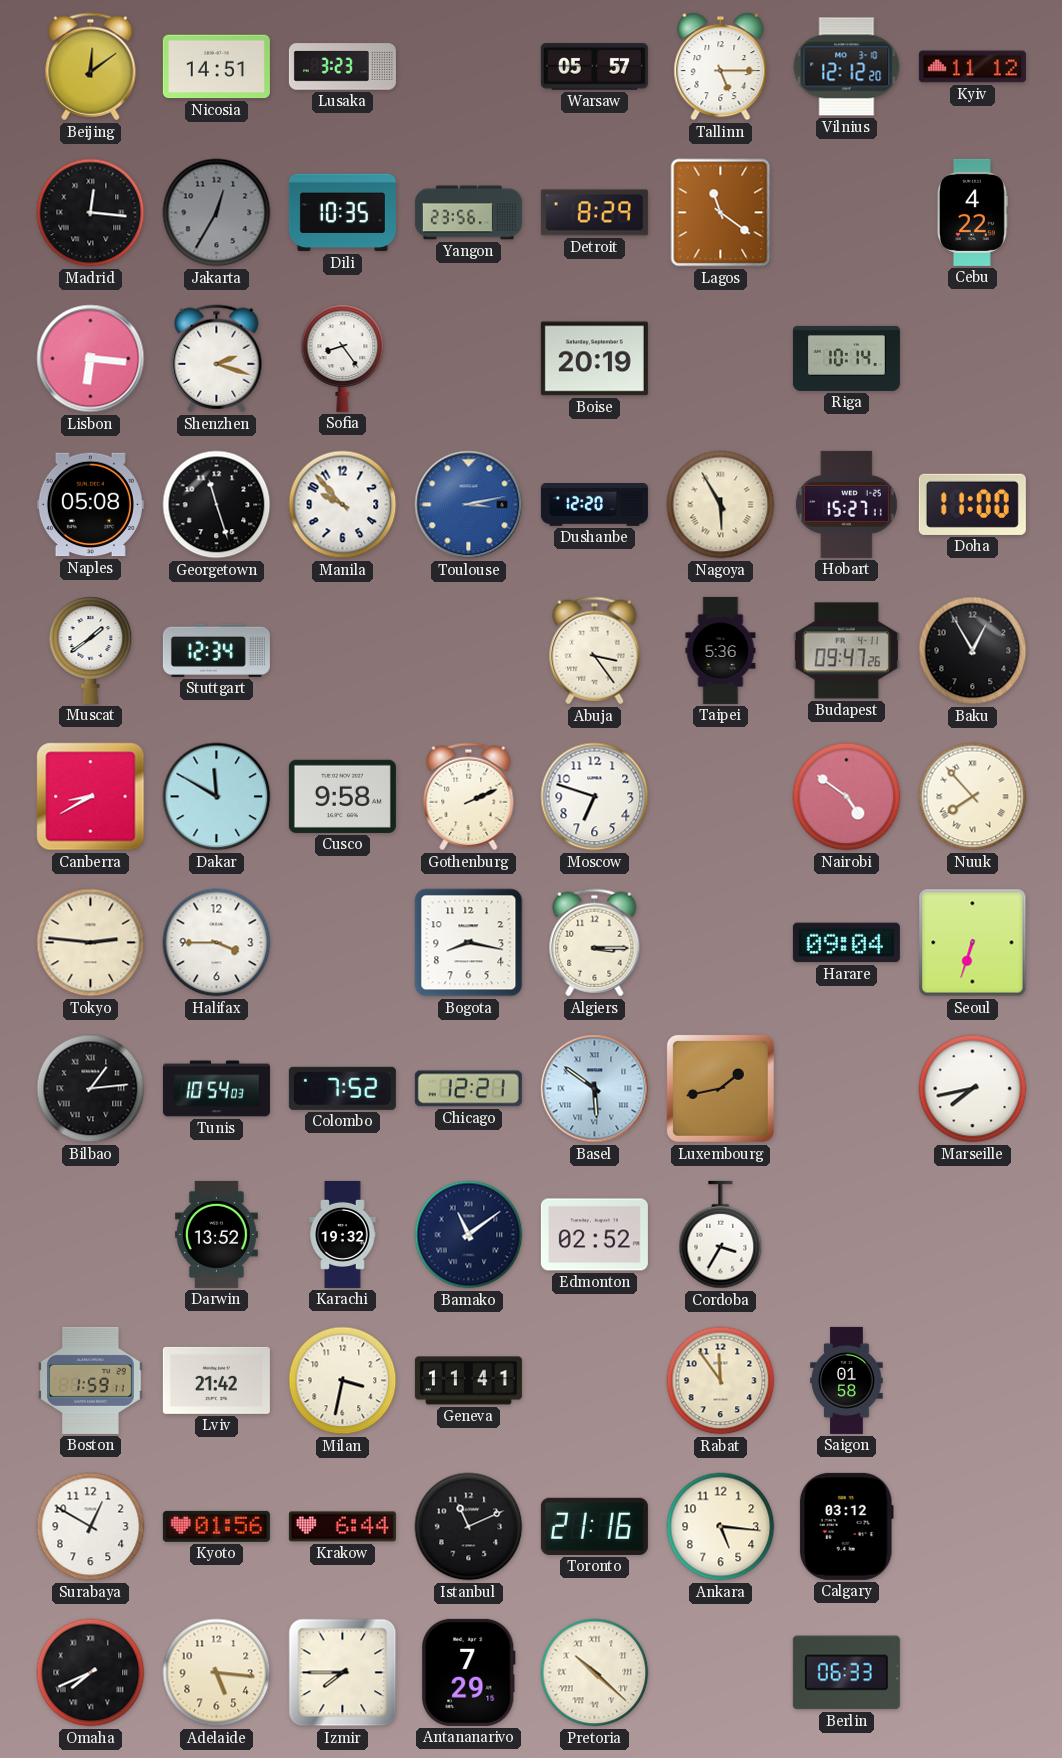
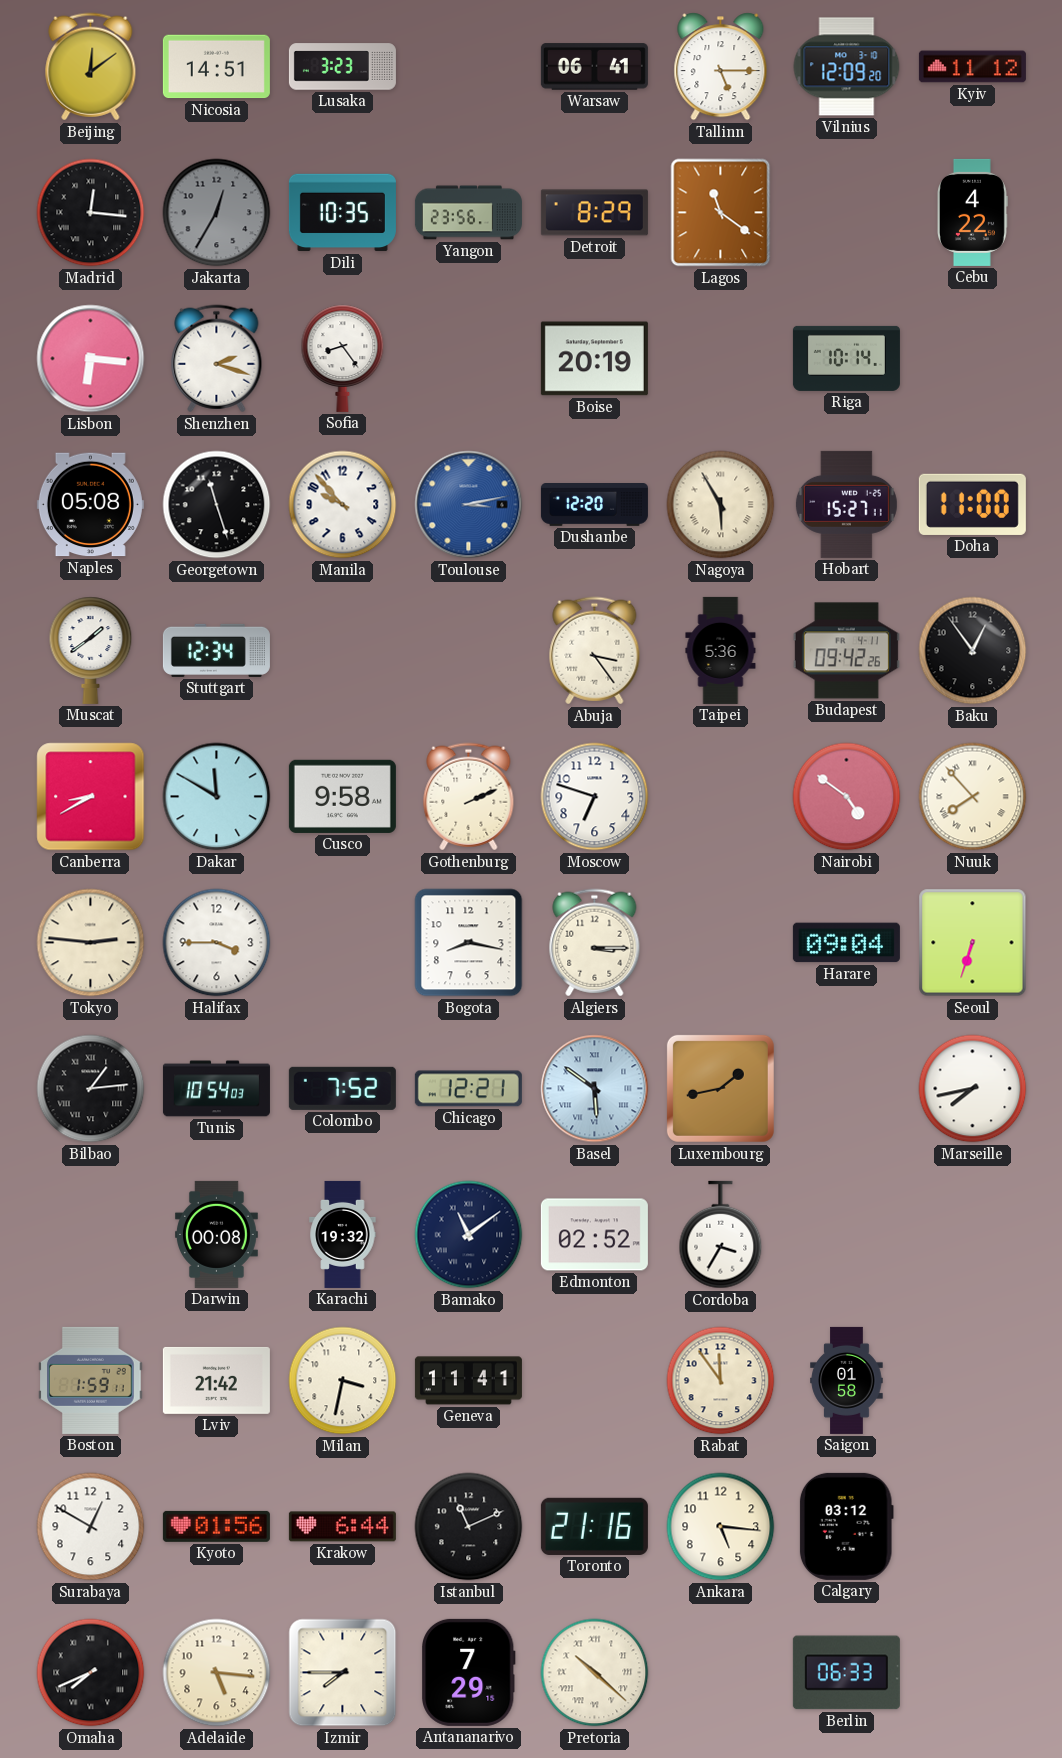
Warsaw: 05:57 -> 06:41 (594, 67)
Vilnius: 12:12 -> 12:09 (847, 67)
Budapest: 09:47 -> 09:42 (846, 651)
Baku: 12:55 -> 12:54 (973, 651)
Darwin: 13:52 -> 00:08 (216, 1234)
